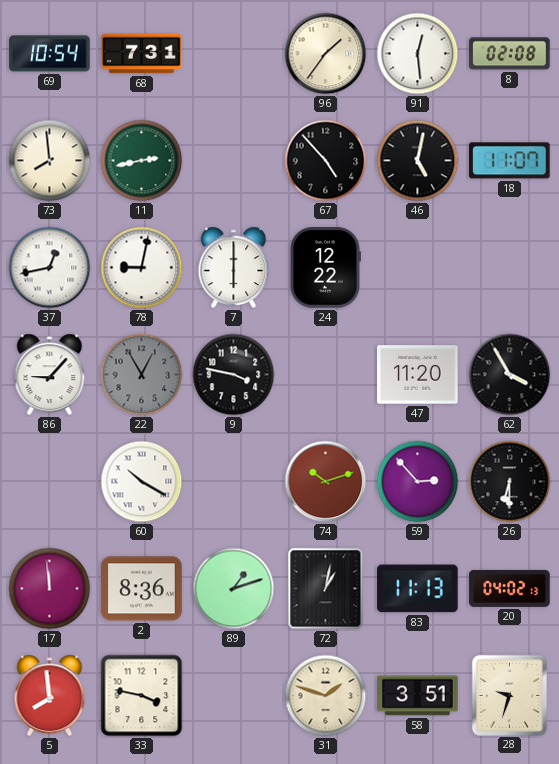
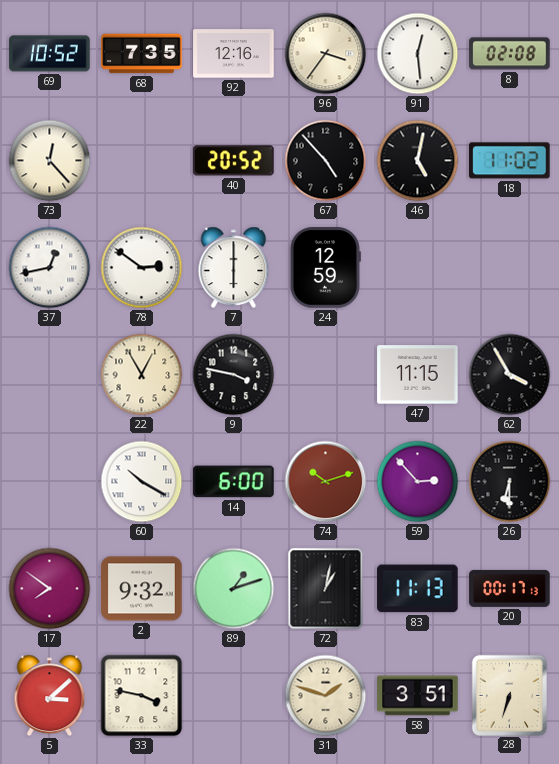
69: 10:54 -> 10:52 (50, 54)
68: 7:31 -> 7:35 (142, 54)
92: none -> 12:16 (234, 54)
96: 1:36 -> 3:36 (326, 54)
73: 7:59 -> 12:23 (50, 161)
11: 2:43 -> none (142, 161)
40: none -> 20:52 (234, 161)
18: 11:07 -> 11:02 (510, 161)
78: 9:02 -> 2:51 (142, 268)
24: 12:22 -> 12:59 (325, 268)
86: 9:07 -> none (50, 375)
22 dial: grey -> cream (142, 375)
47: 11:20 -> 11:15 (418, 375)
14: none -> 6:00 (234, 482)
17: 11:59 -> 7:51 (50, 589)
2: 8:36 -> 9:32 (142, 589)
20: 04:02 -> 00:17 (510, 588)
5: 7:59 -> 3:08 (50, 696)
28: 9:33 -> 6:33 (509, 695)
